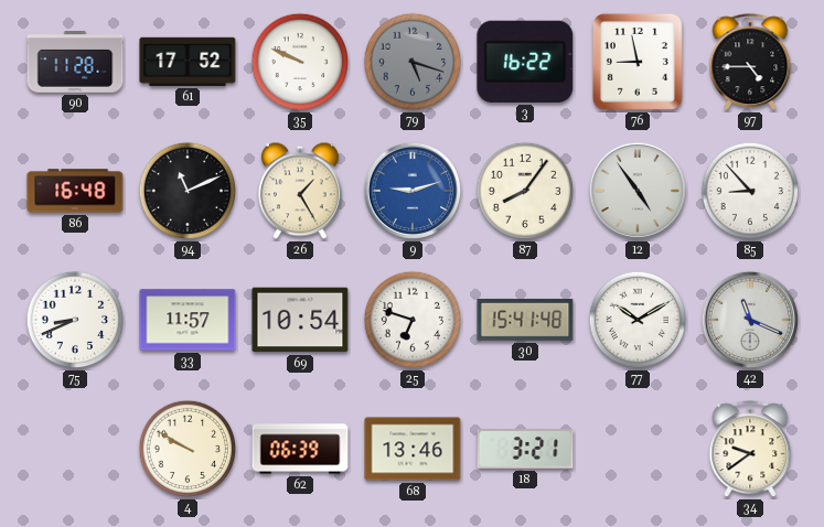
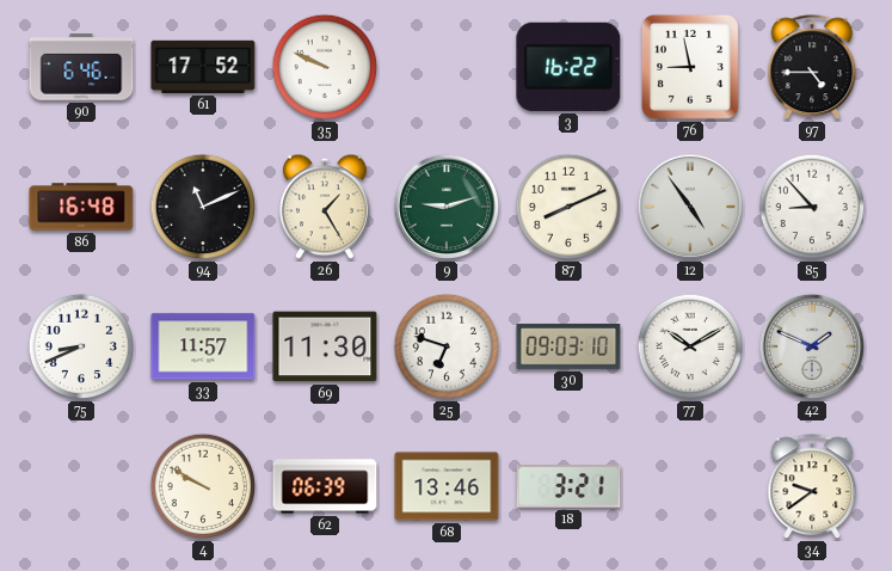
90: 11:28 -> 6:46 (81, 67)
79: 5:18 -> none (413, 62)
9 dial: blue -> green (447, 207)
87: 8:06 -> 8:11 (568, 207)
69: 10:54 -> 11:30 (325, 346)
30: 15:41 -> 09:03 (568, 346)
42: 11:19 -> 1:49 (812, 346)
